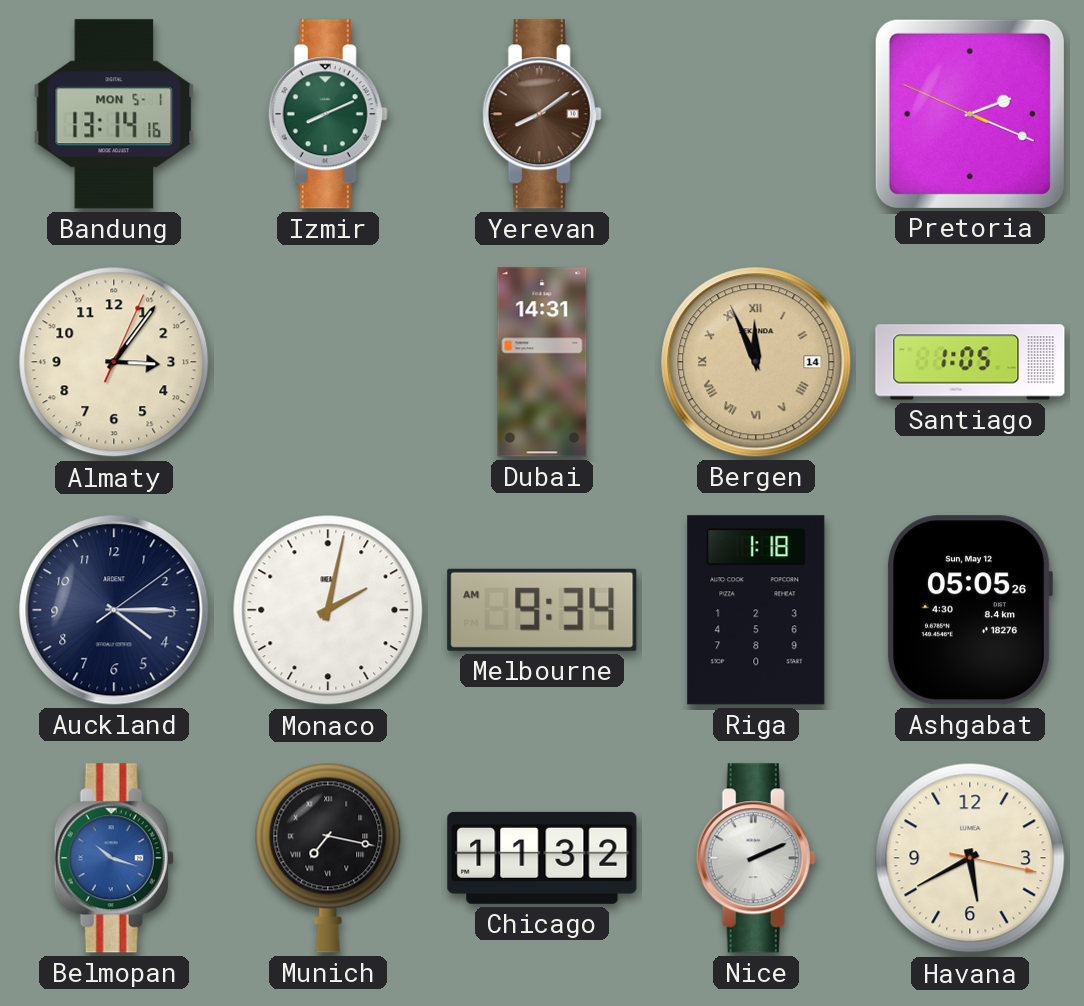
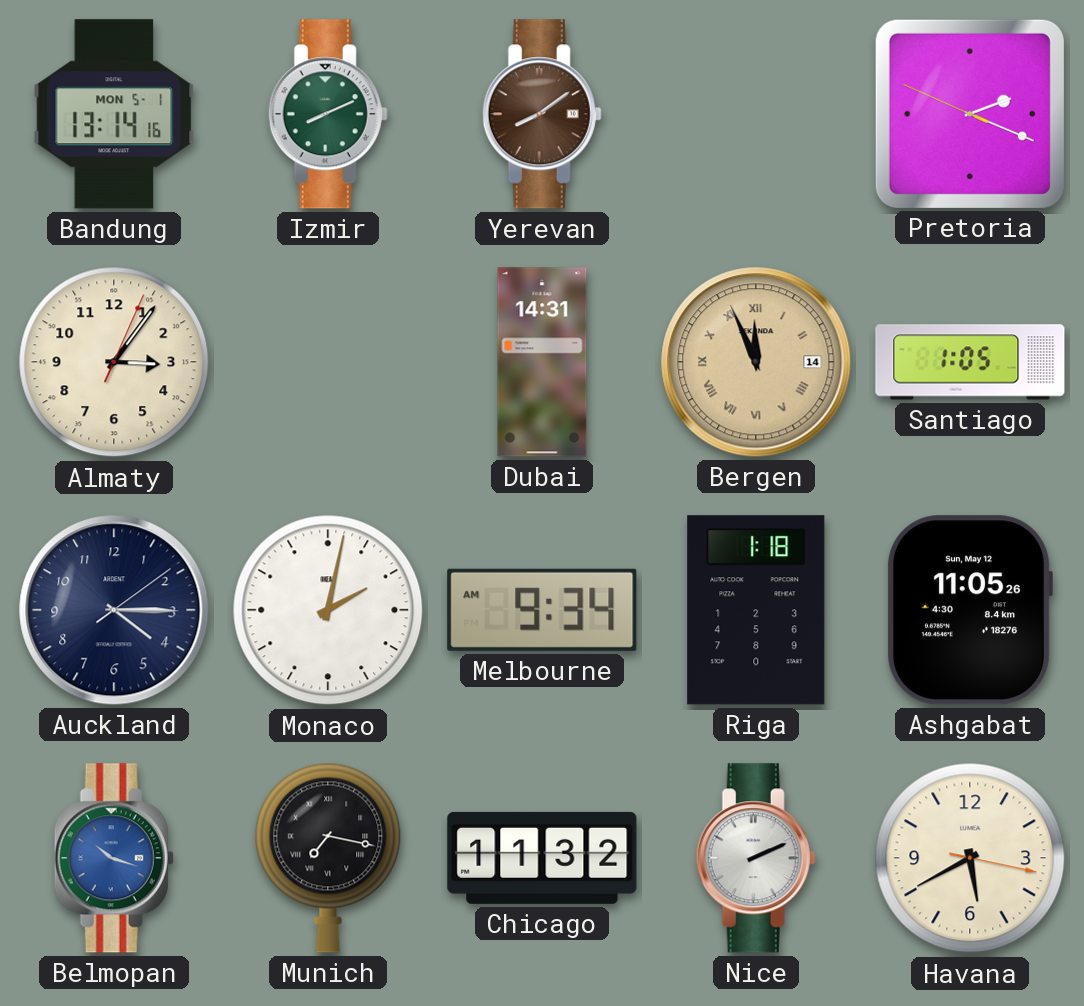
Ashgabat: 05:05 -> 11:05 (969, 610)
